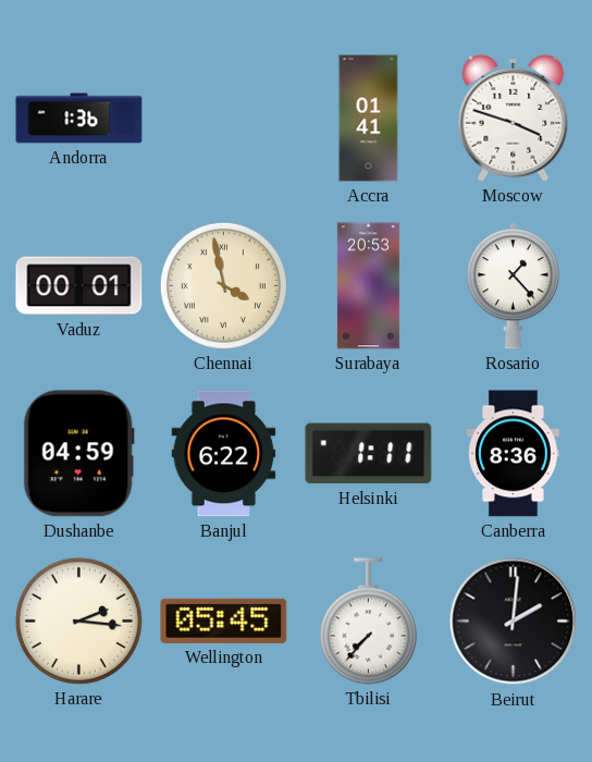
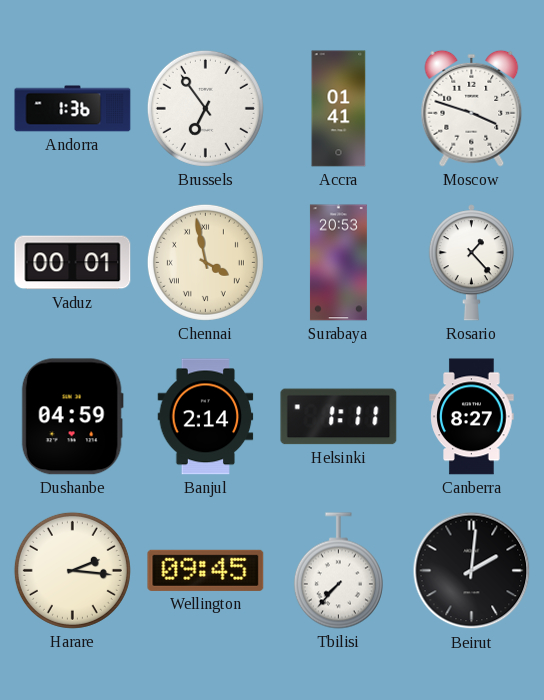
Brussels: none -> 6:54 (205, 108)
Banjul: 6:22 -> 2:14 (206, 417)
Canberra: 8:36 -> 8:27 (472, 417)
Wellington: 05:45 -> 09:45 (206, 570)
